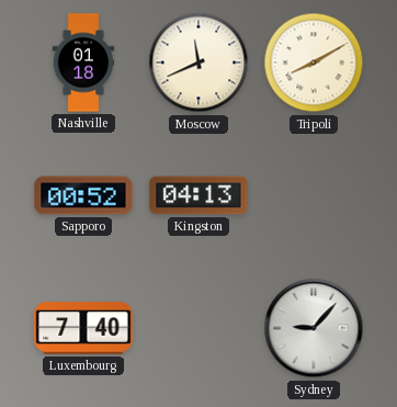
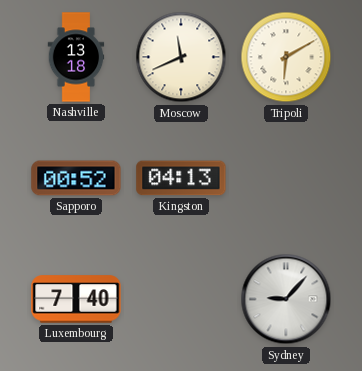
Nashville: 01:18 -> 13:18 (76, 57)
Tripoli: 8:10 -> 6:10 (286, 57)
